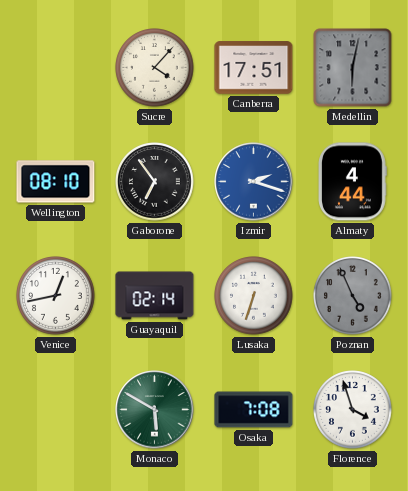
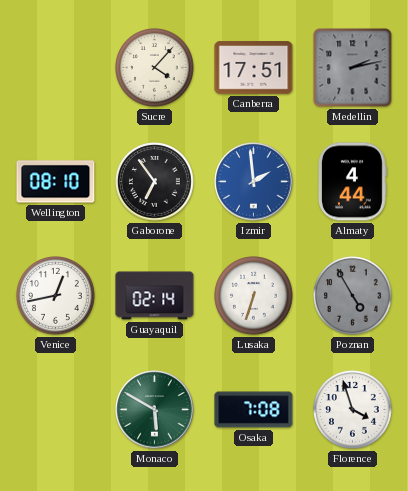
Medellin: 6:02 -> 2:13 (353, 68)
Izmir: 2:18 -> 1:59 (254, 182)
Poznan: 4:56 -> 4:55 (353, 296)
